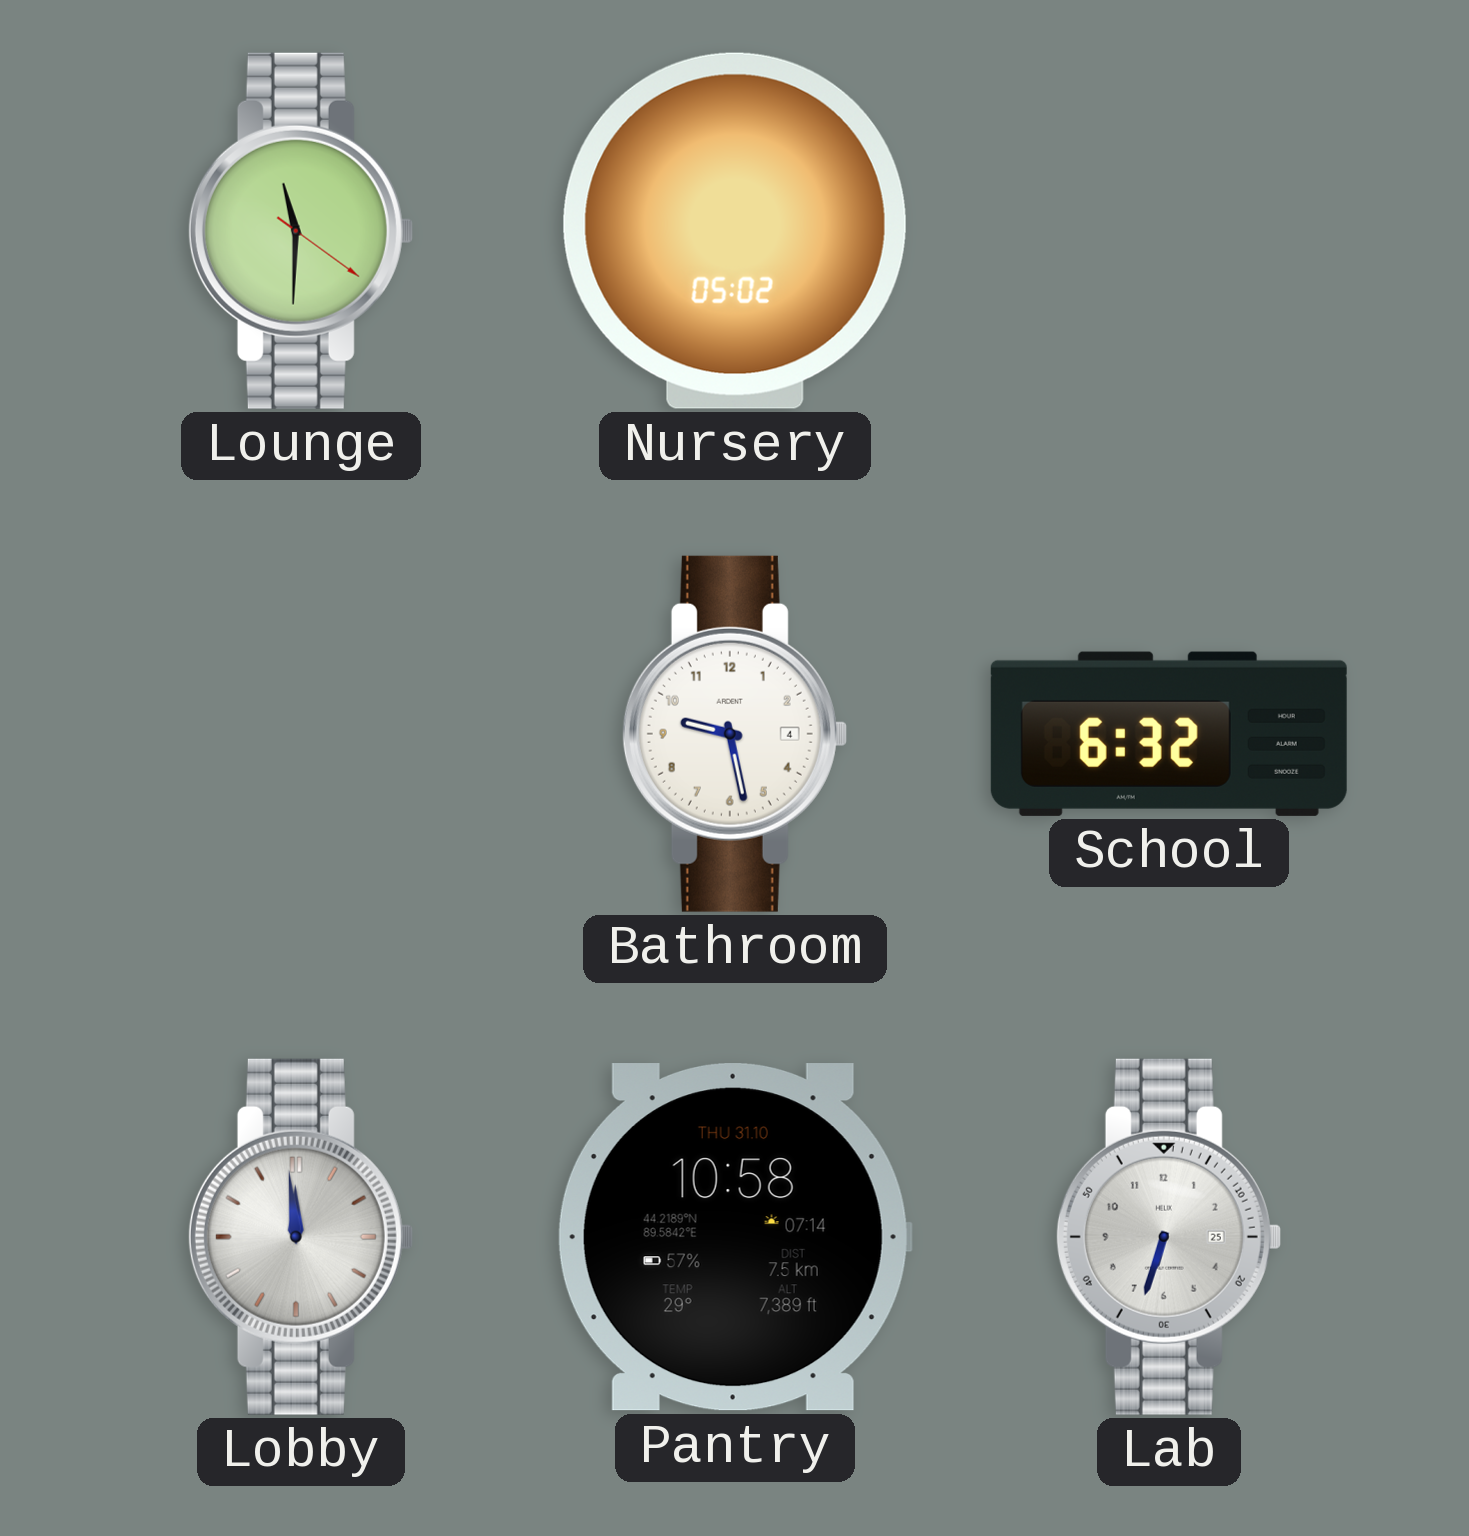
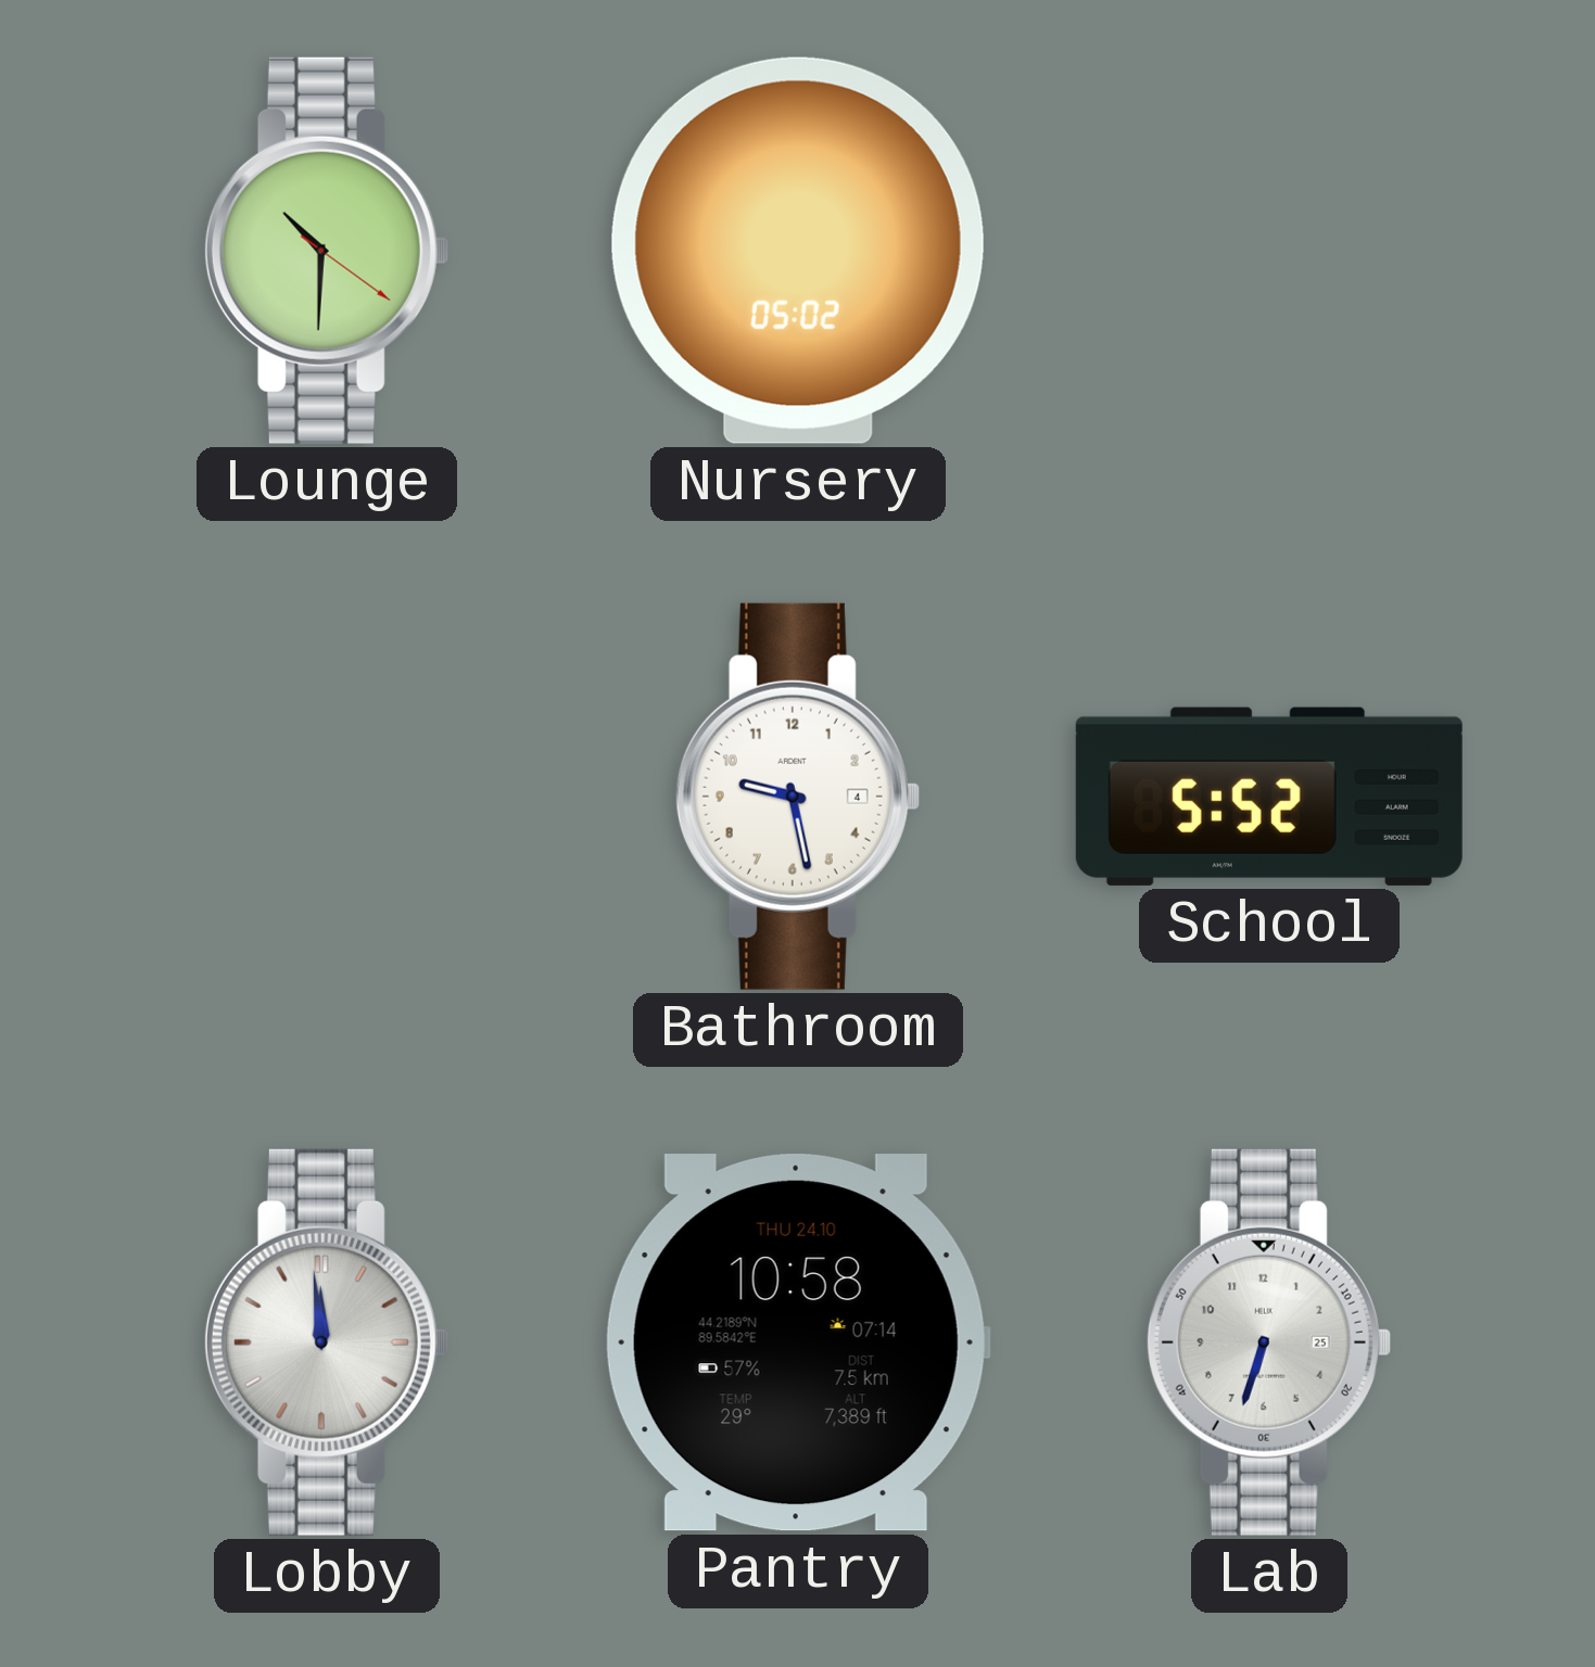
Lounge: 11:30 -> 10:30 (326, 251)
School: 6:32 -> 5:52 (1269, 797)
Pantry date: THU 31.10 -> THU 24.10 (797, 1342)
